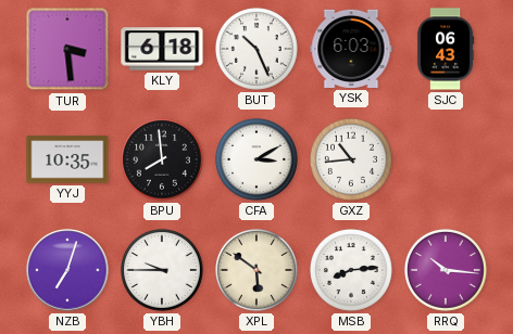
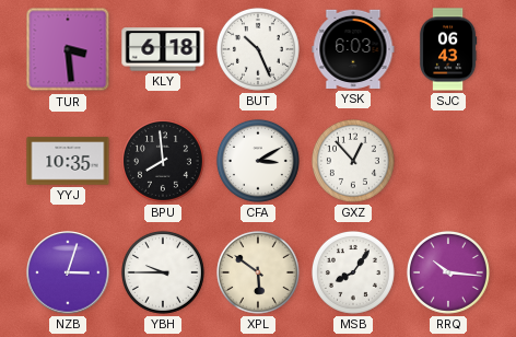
GXZ: 10:44 -> 12:53 (353, 161)
NZB: 7:03 -> 3:03 (68, 272)
MSB: 8:14 -> 8:06 (353, 272)
